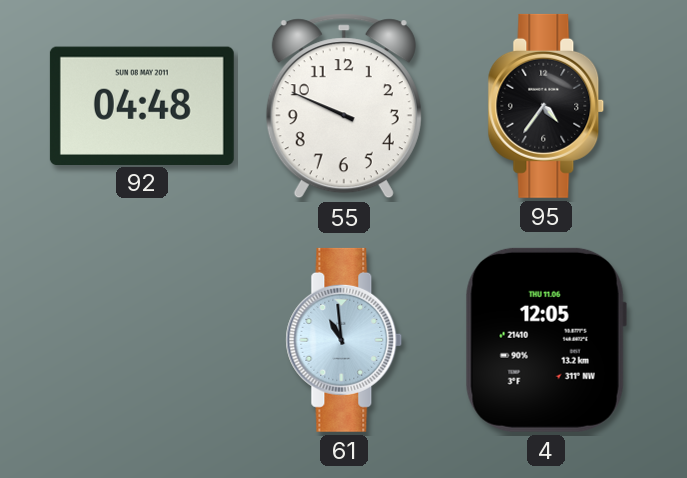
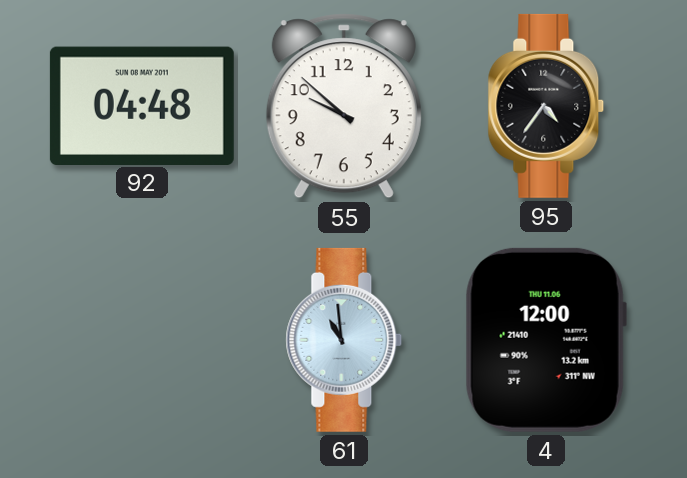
55: 9:49 -> 9:52 (344, 106)
4: 12:05 -> 12:00 (546, 340)
